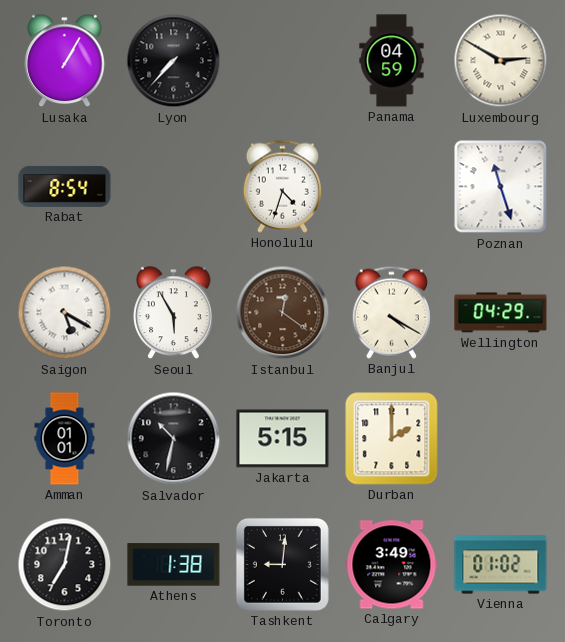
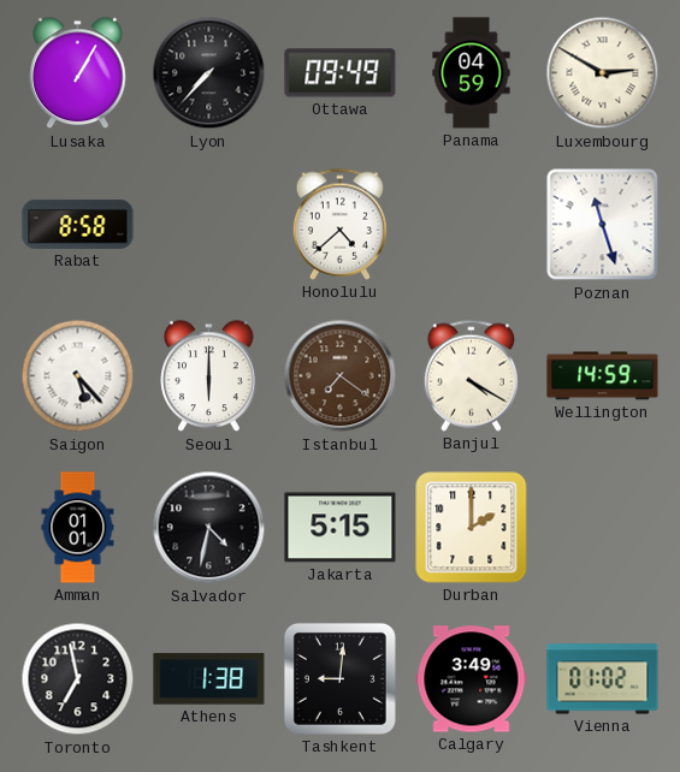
Ottawa: none -> 09:49 (341, 73)
Rabat: 8:54 -> 8:58 (78, 224)
Honolulu: 4:33 -> 4:38 (339, 224)
Saigon: 5:20 -> 5:23 (78, 376)
Seoul: 5:55 -> 6:00 (209, 376)
Istanbul: 12:21 -> 7:21 (341, 376)
Wellington: 04:29 -> 14:59 (603, 376)
Salvador: 10:32 -> 4:32 (209, 528)
Toronto: 7:02 -> 6:58 (78, 679)
